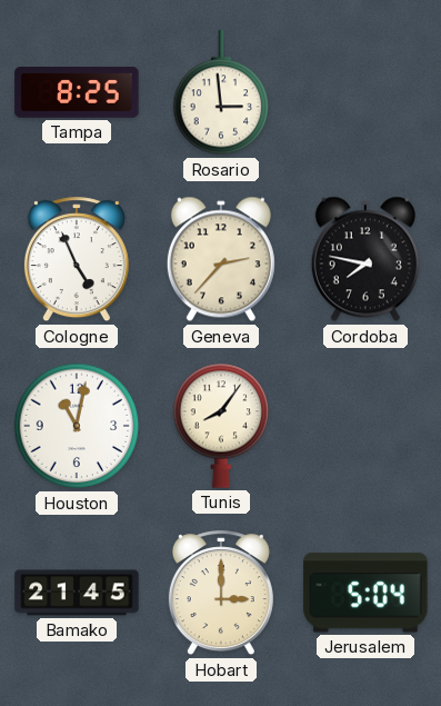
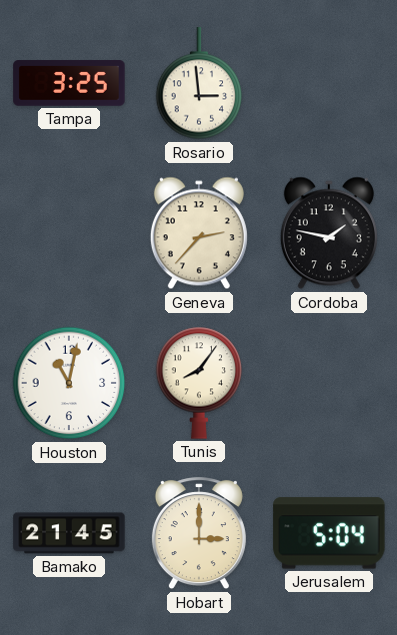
Tampa: 8:25 -> 3:25 (69, 83)
Cologne: 4:56 -> none (77, 260)
Cordoba: 7:47 -> 1:47 (329, 233)
